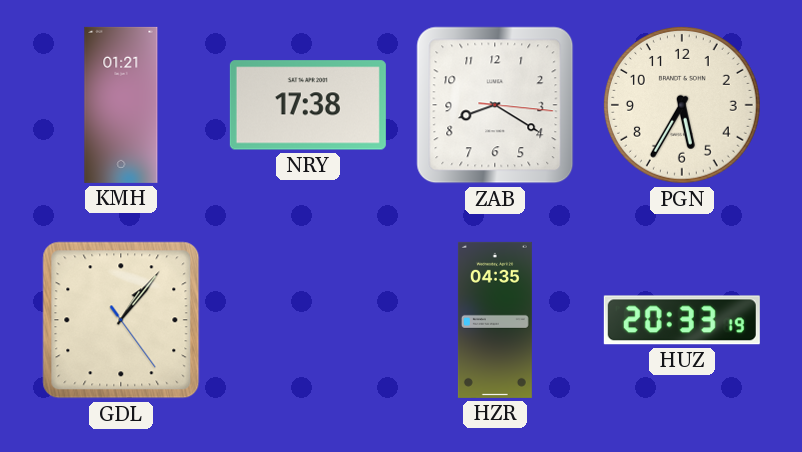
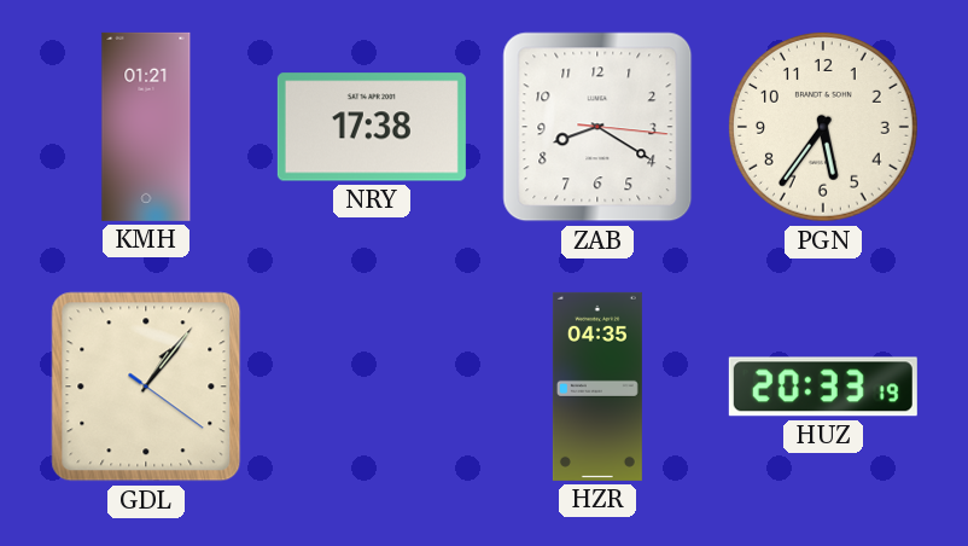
PGN: 5:35 -> 5:36 (823, 127)
GDL: 1:06:24 -> 1:06:21 (146, 387)
